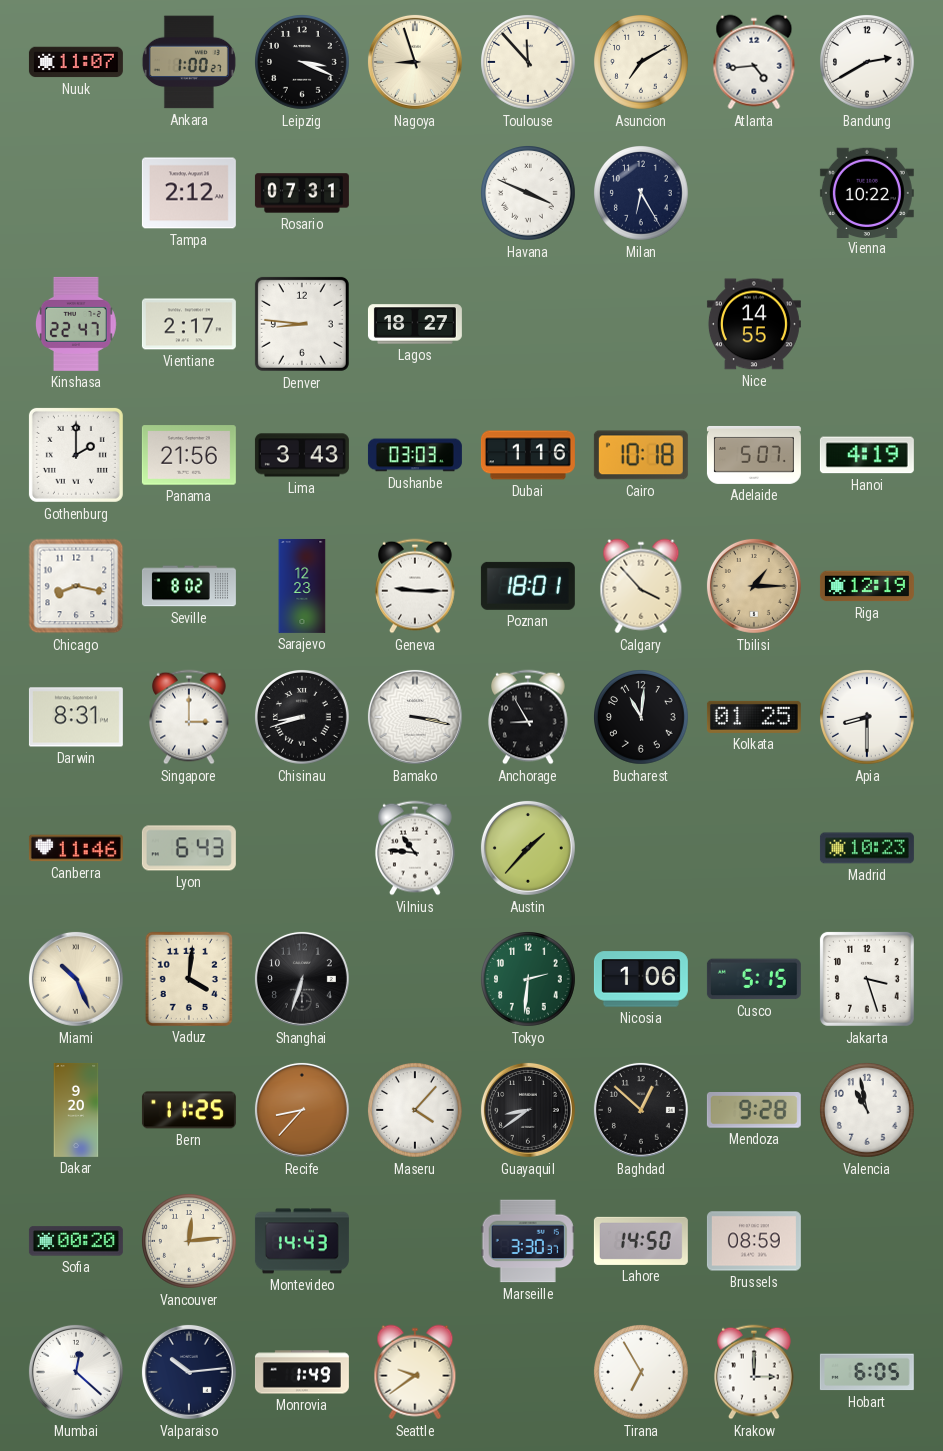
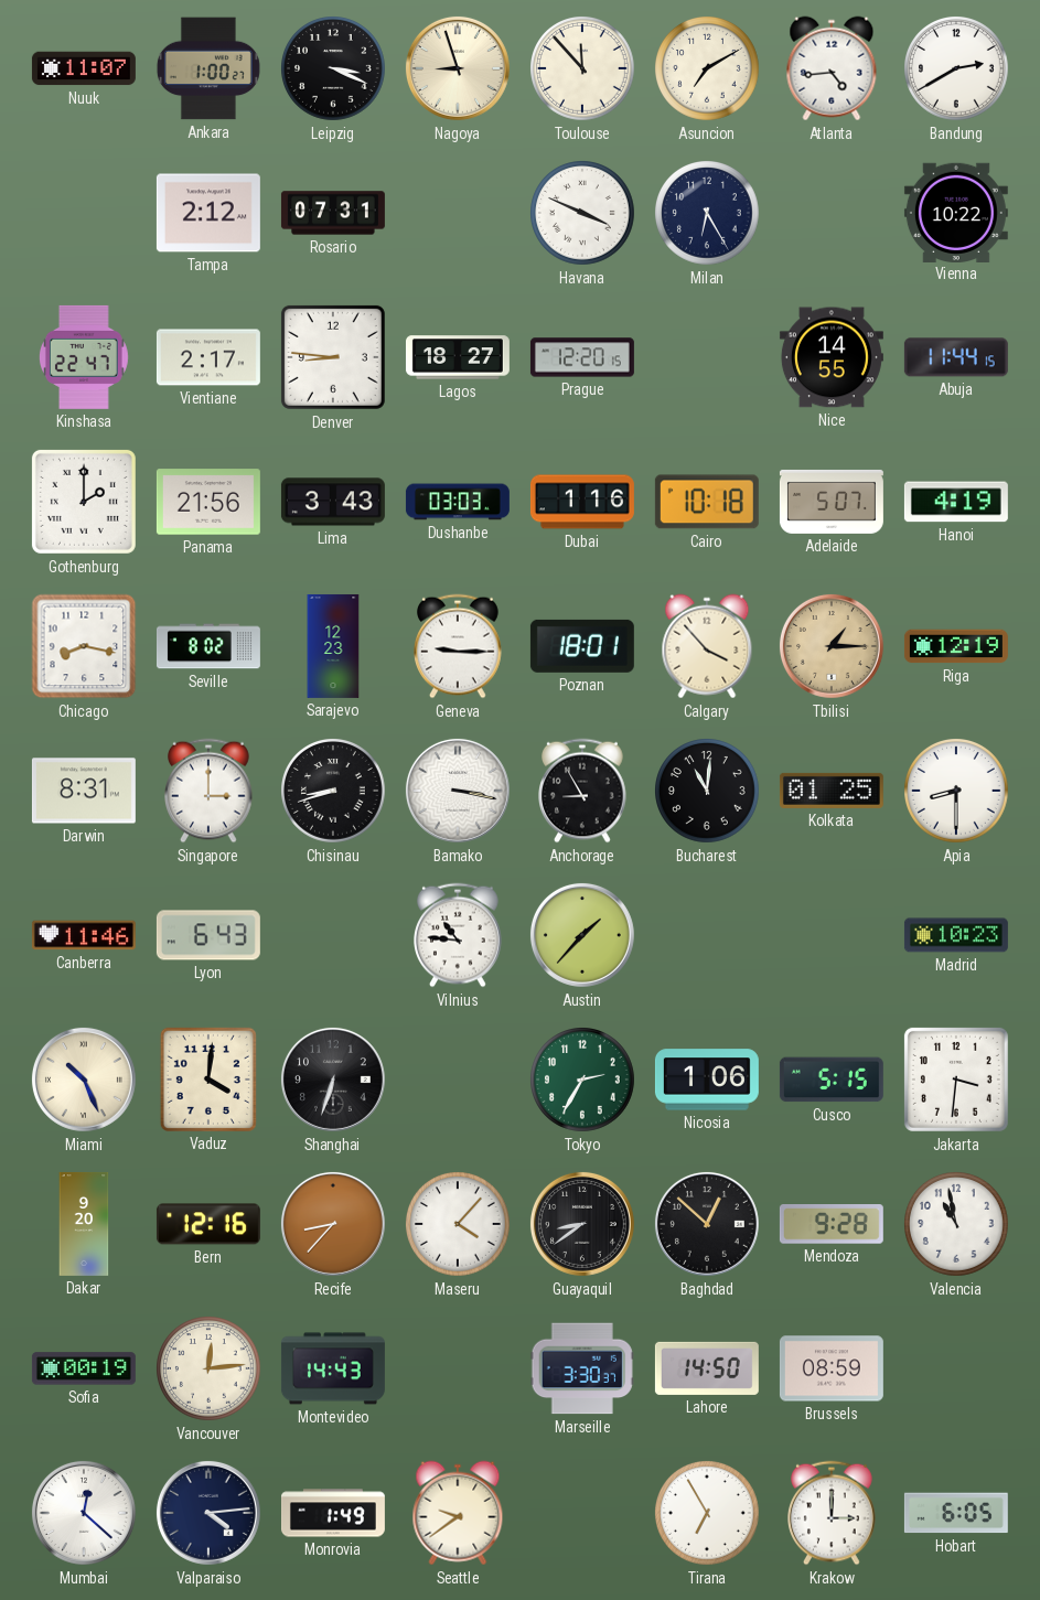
Prague: none -> 12:20 (582, 357)
Abuja: none -> 11:44 (956, 357)
Tokyo: 2:31 -> 2:35 (583, 1081)
Jakarta: 3:27 -> 3:31 (956, 1080)
Bern: 11:25 -> 12:16 (208, 1224)
Sofia: 00:20 -> 00:19 (84, 1368)
Valparaiso: 10:14 -> 4:14 (208, 1513)
